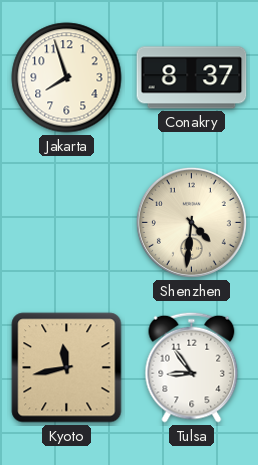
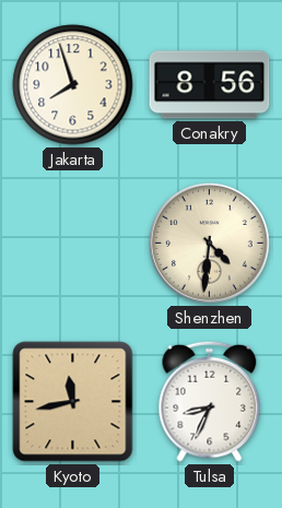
Conakry: 8:37 -> 8:56 (210, 85)
Tulsa: 8:54 -> 8:34 (210, 401)
